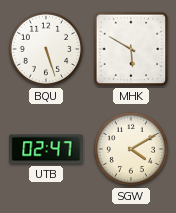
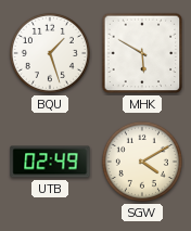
BQU: 5:27 -> 1:27 (50, 53)
UTB: 02:47 -> 02:49 (50, 162)
